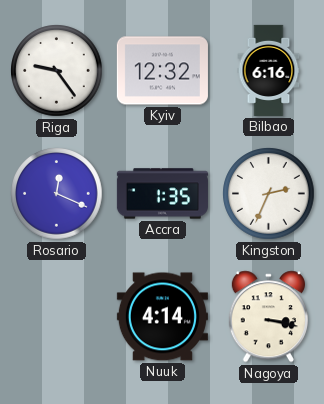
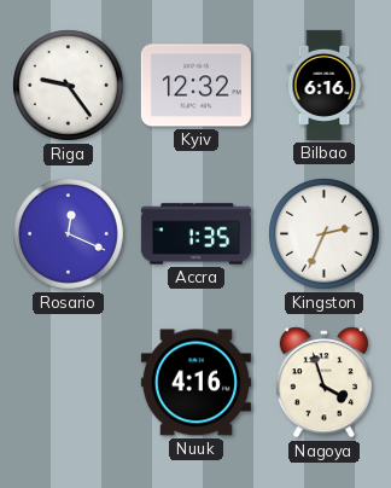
Nuuk: 4:14 -> 4:16 (195, 383)
Nagoya: 3:17 -> 3:57 (323, 383)
